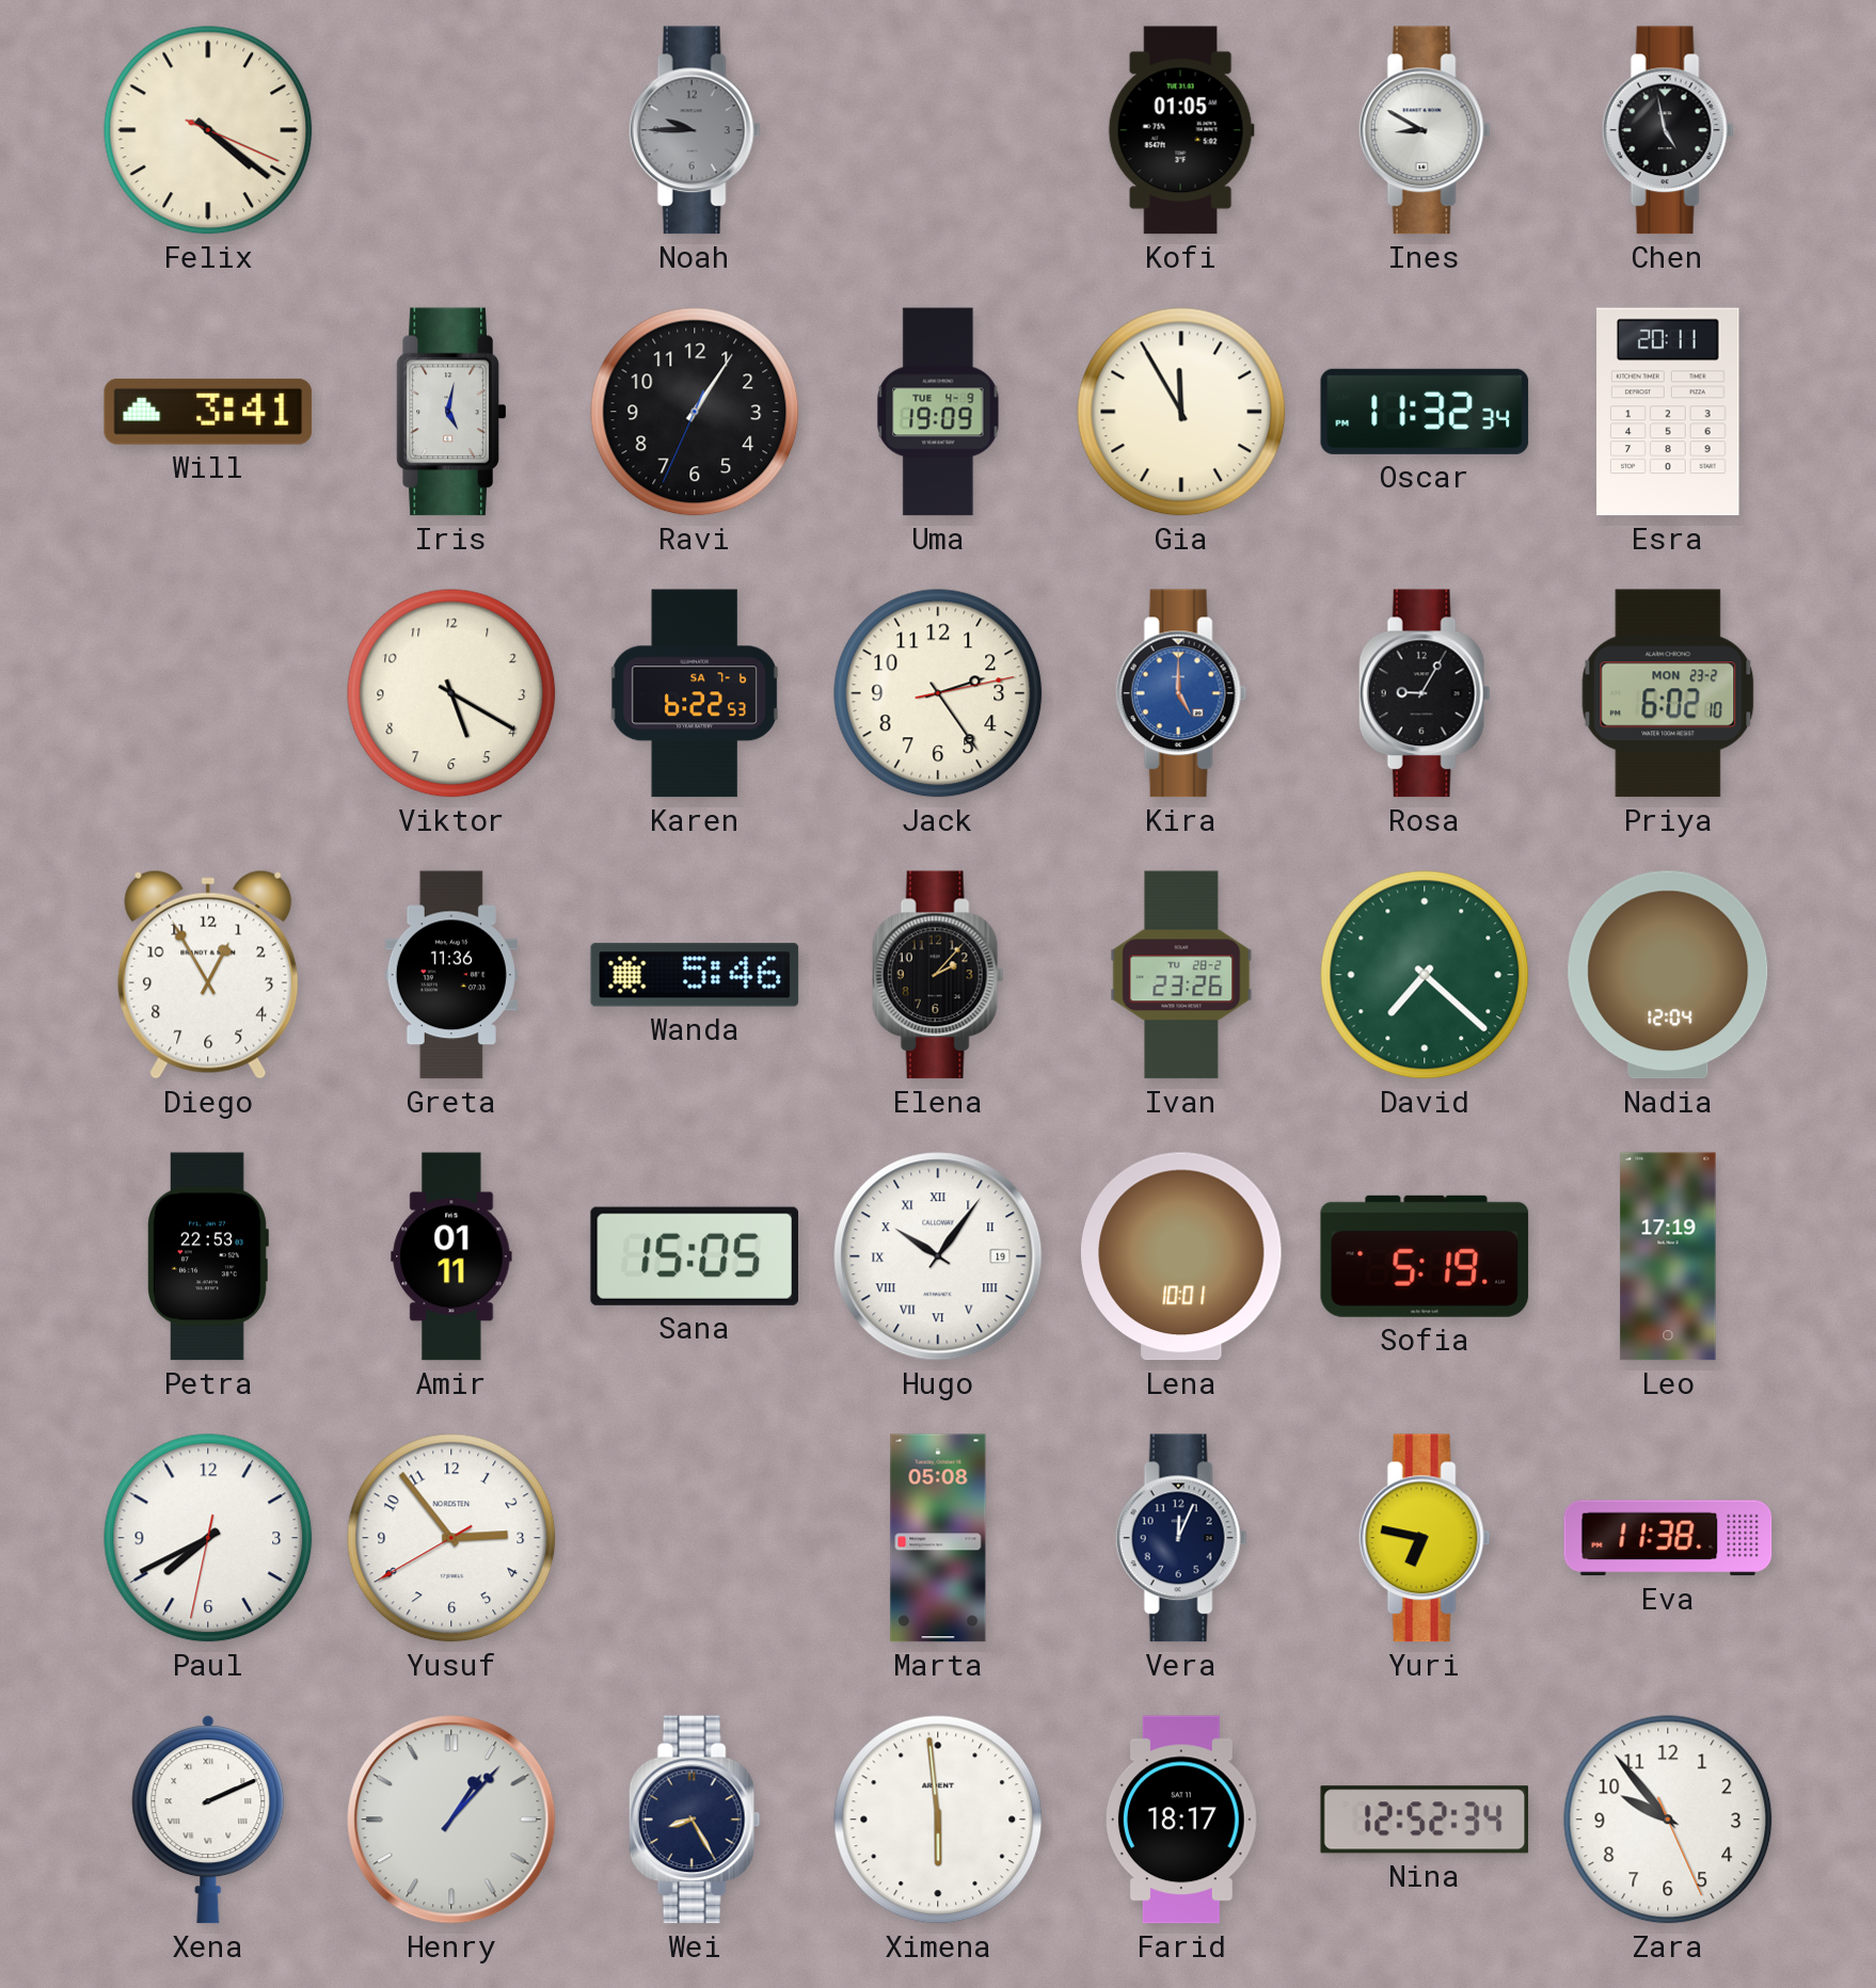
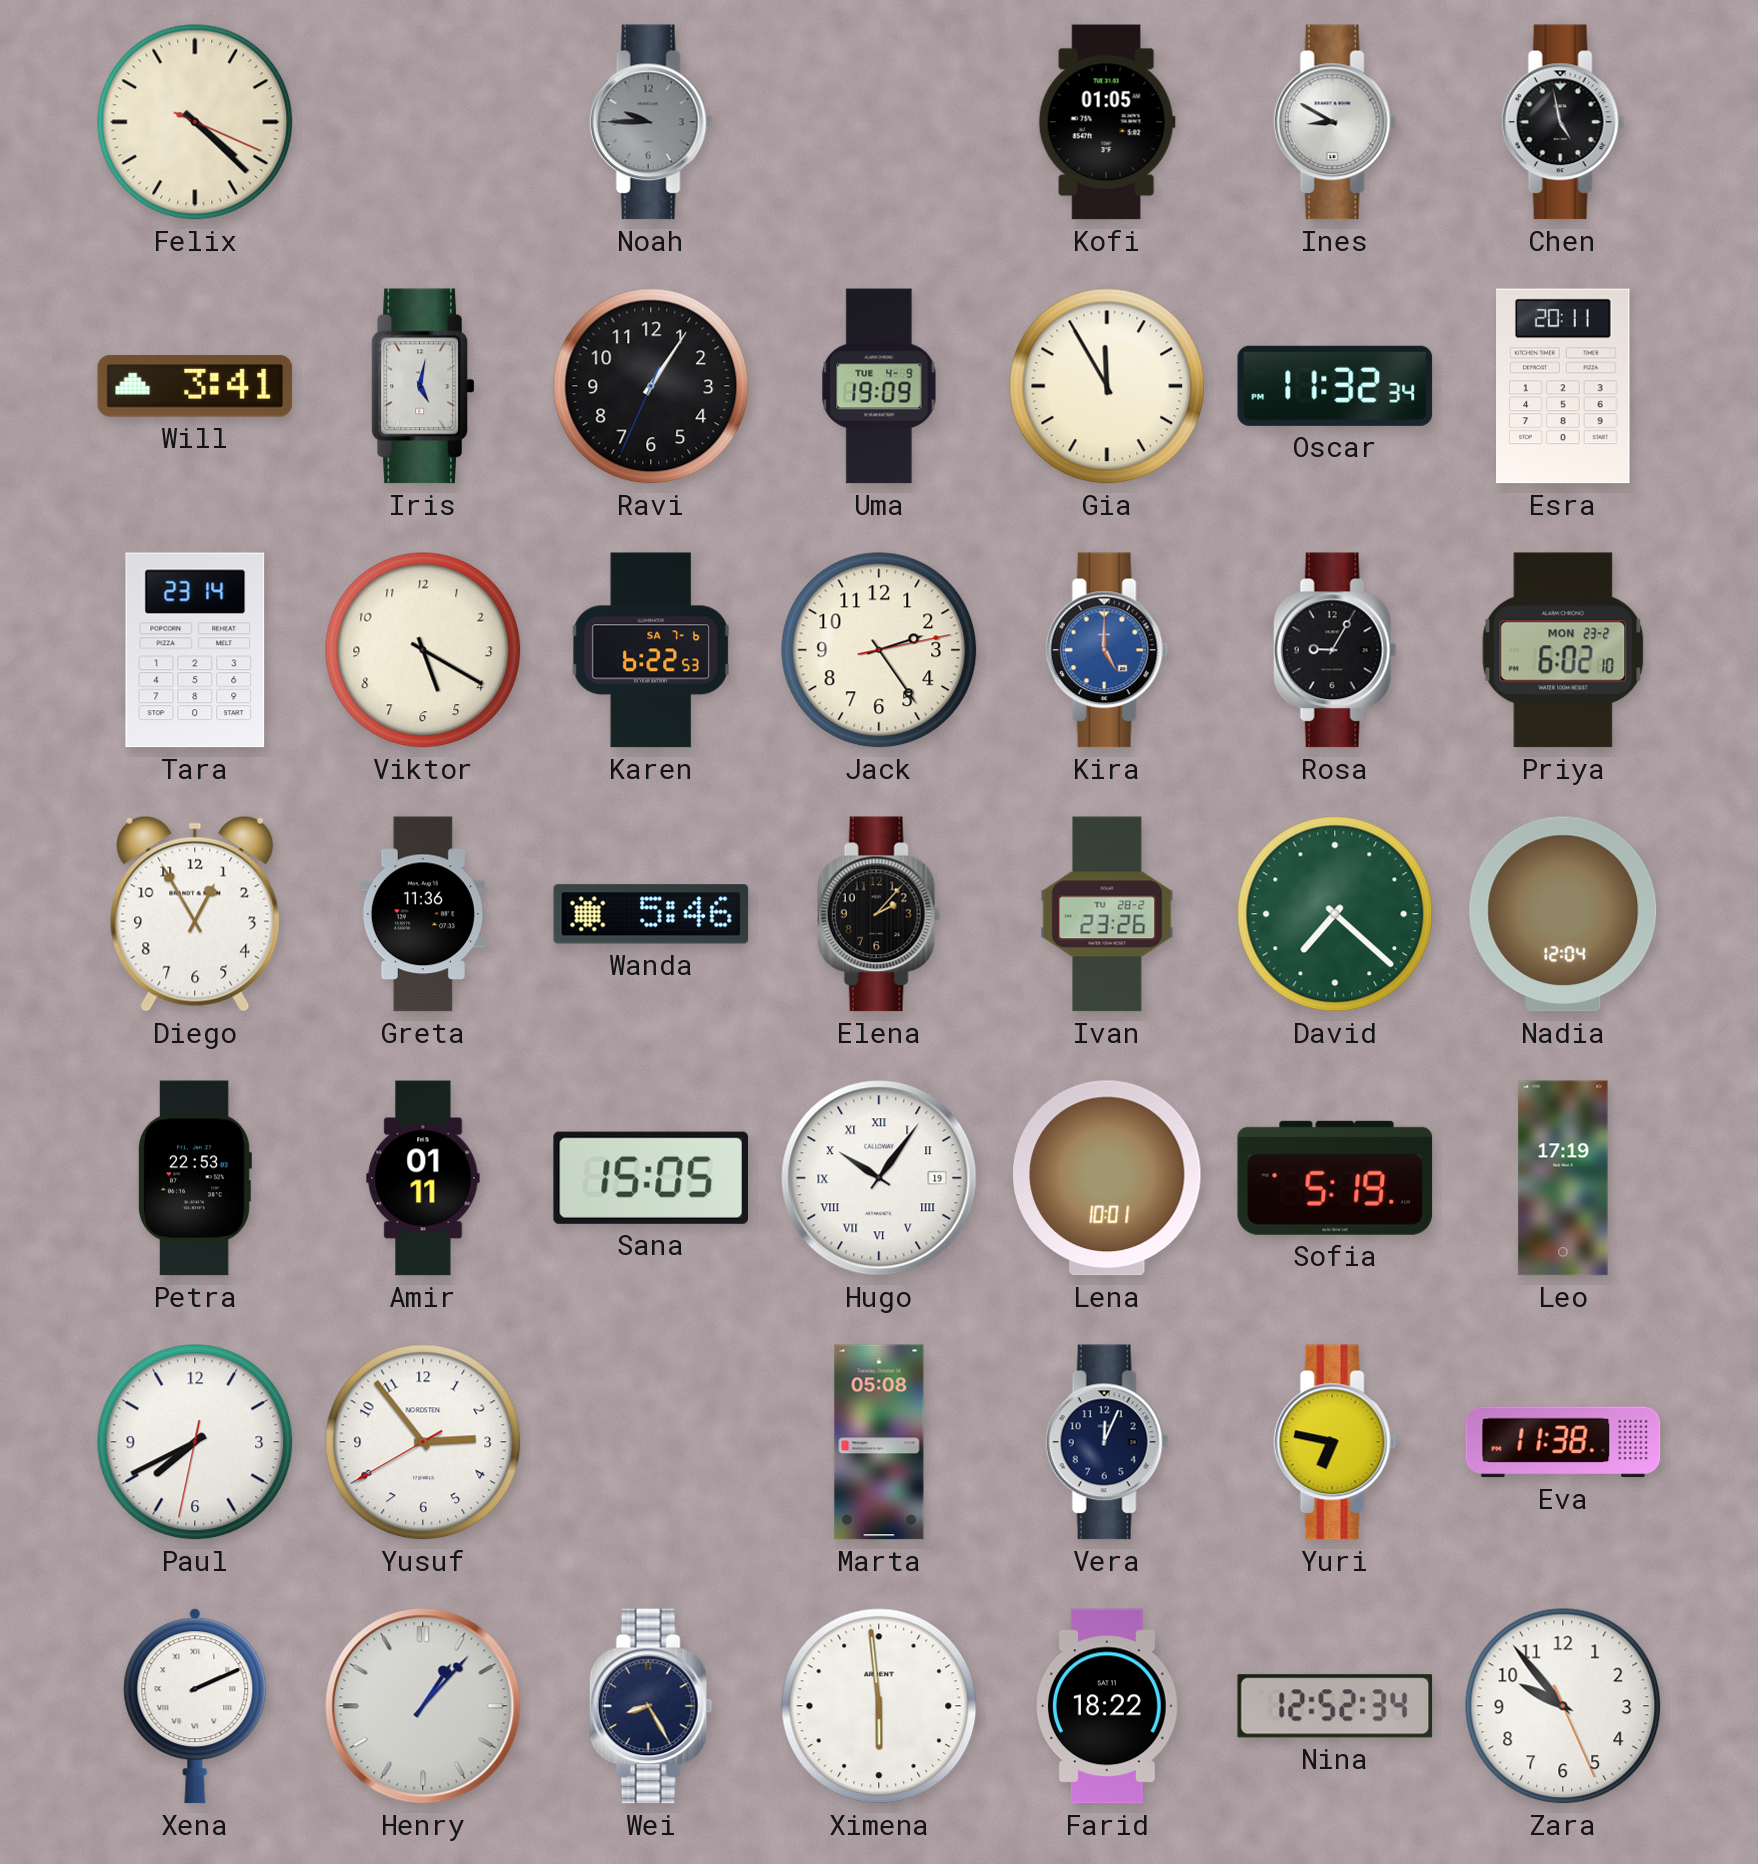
Felix: 4:21 -> 4:22 (195, 122)
Tara: none -> 23:14 (195, 650)
Farid: 18:17 -> 18:22 (1107, 1706)
